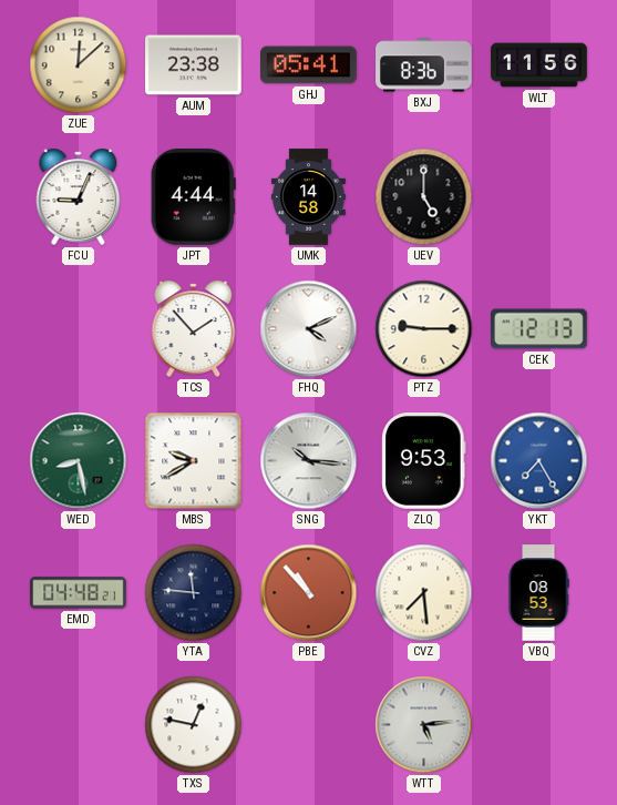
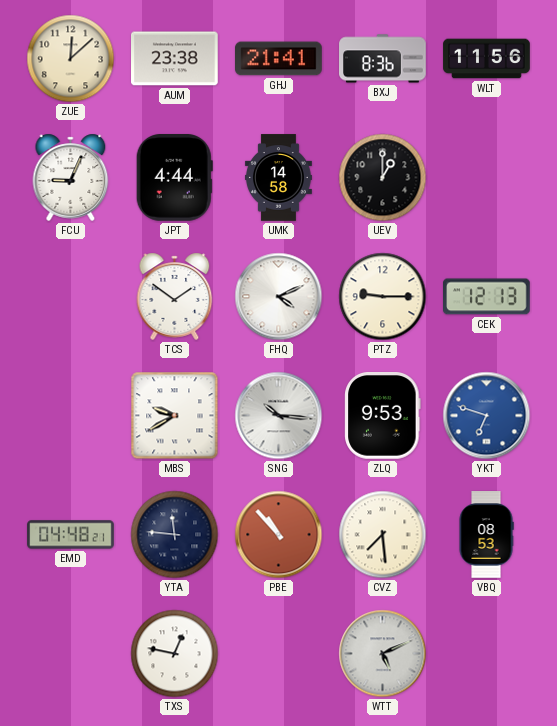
GHJ: 05:41 -> 21:41 (279, 59)
UEV: 5:00 -> 1:00 (383, 178)
TCS: 1:53 -> 1:51 (175, 296)
WED: 8:28 -> none (79, 461)
YKT: 7:25 -> 6:48 (487, 416)
WTT: 5:14 -> 5:11 (383, 654)
